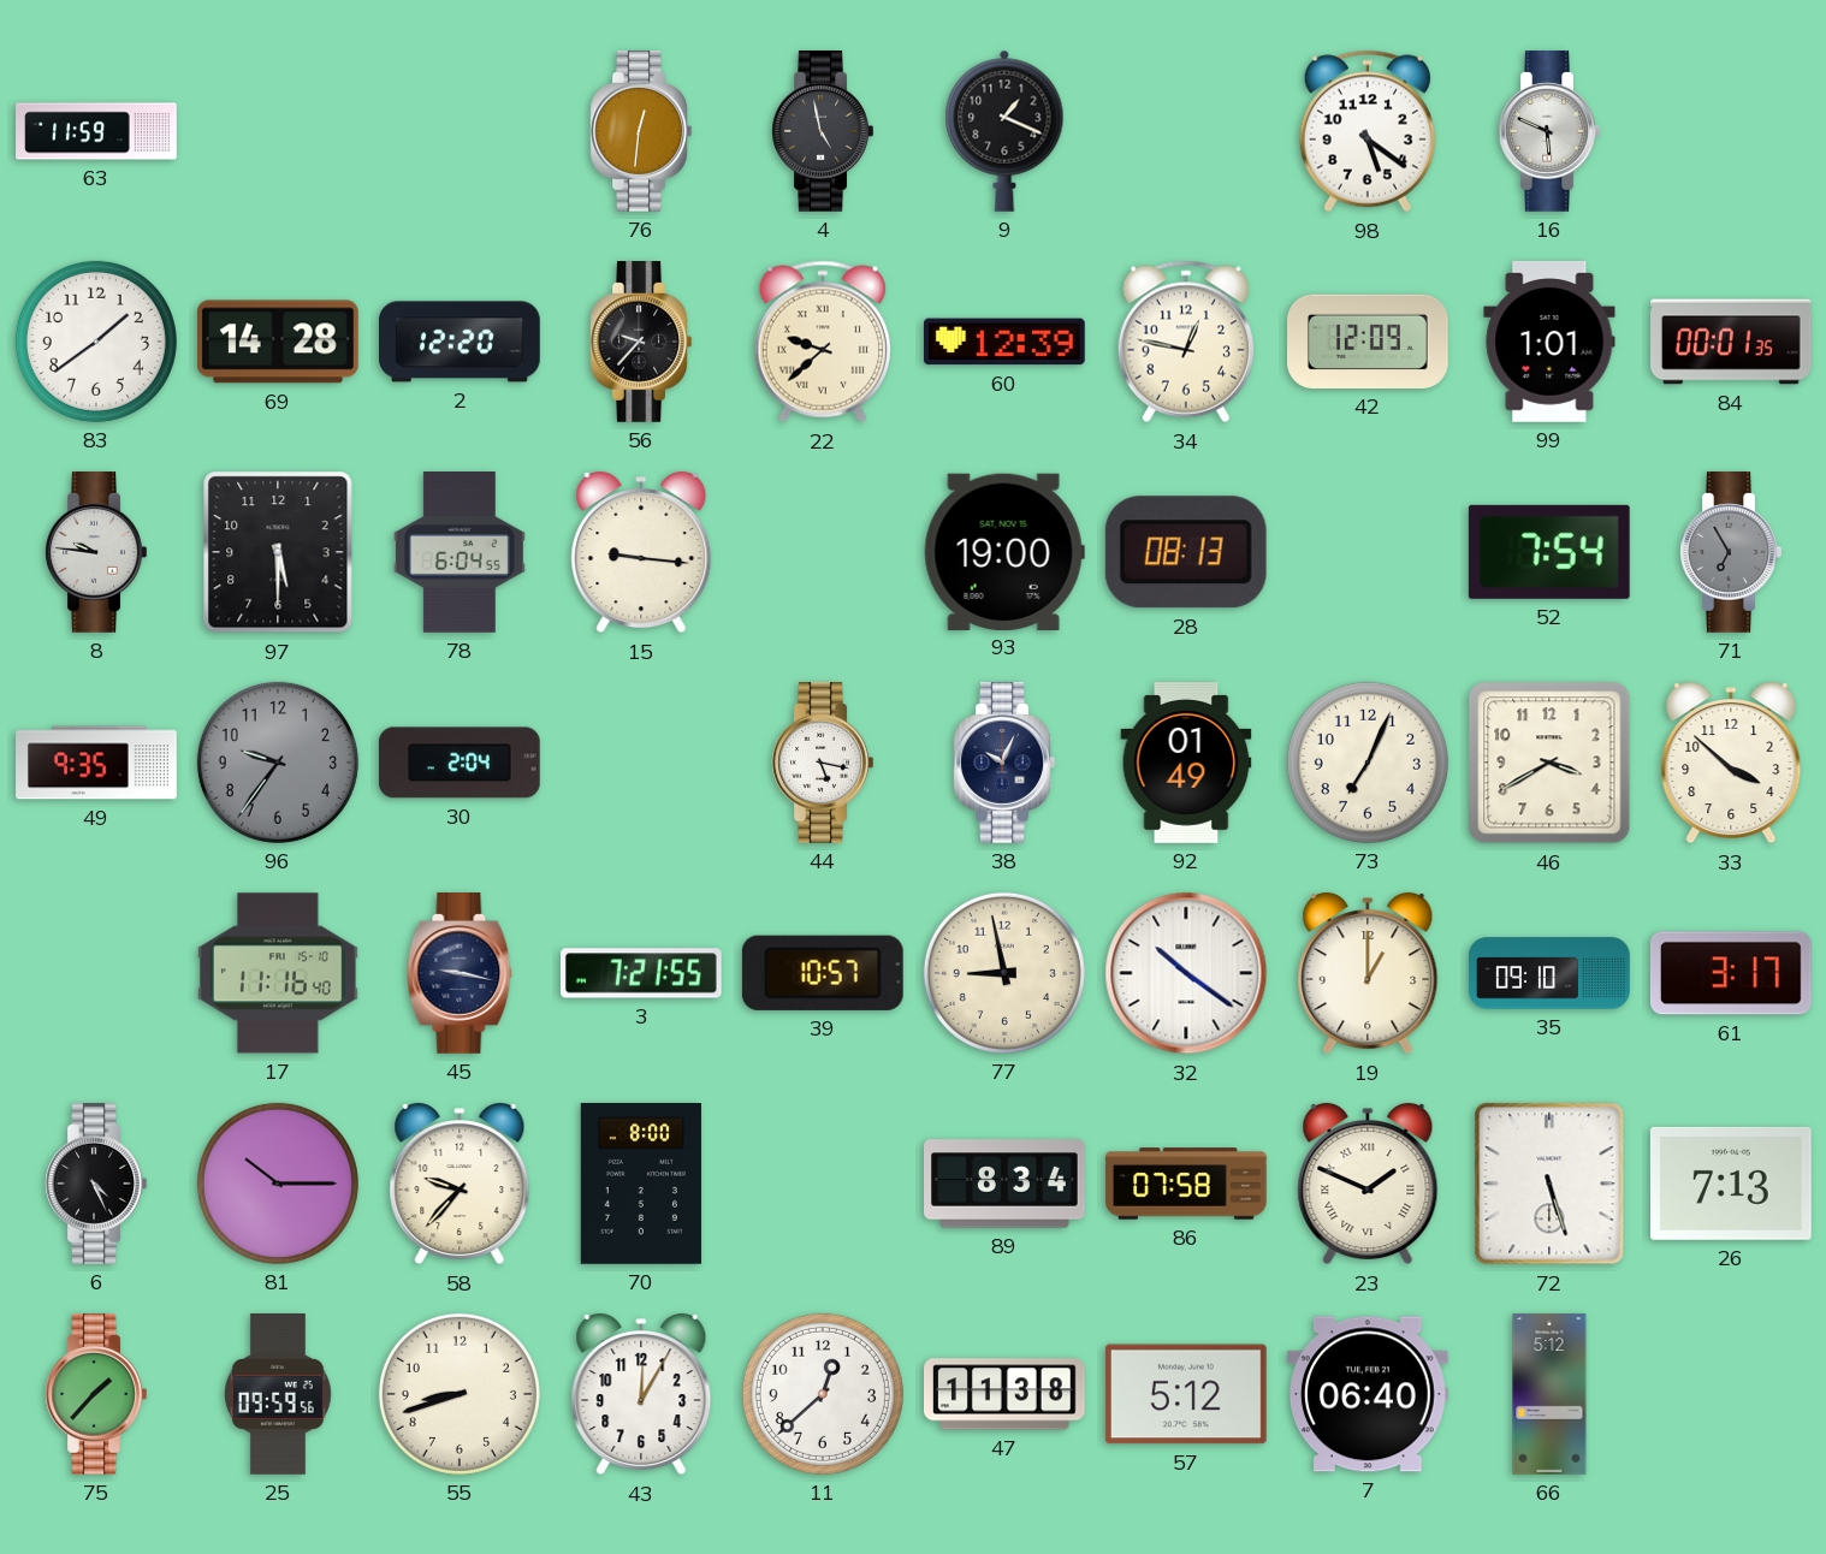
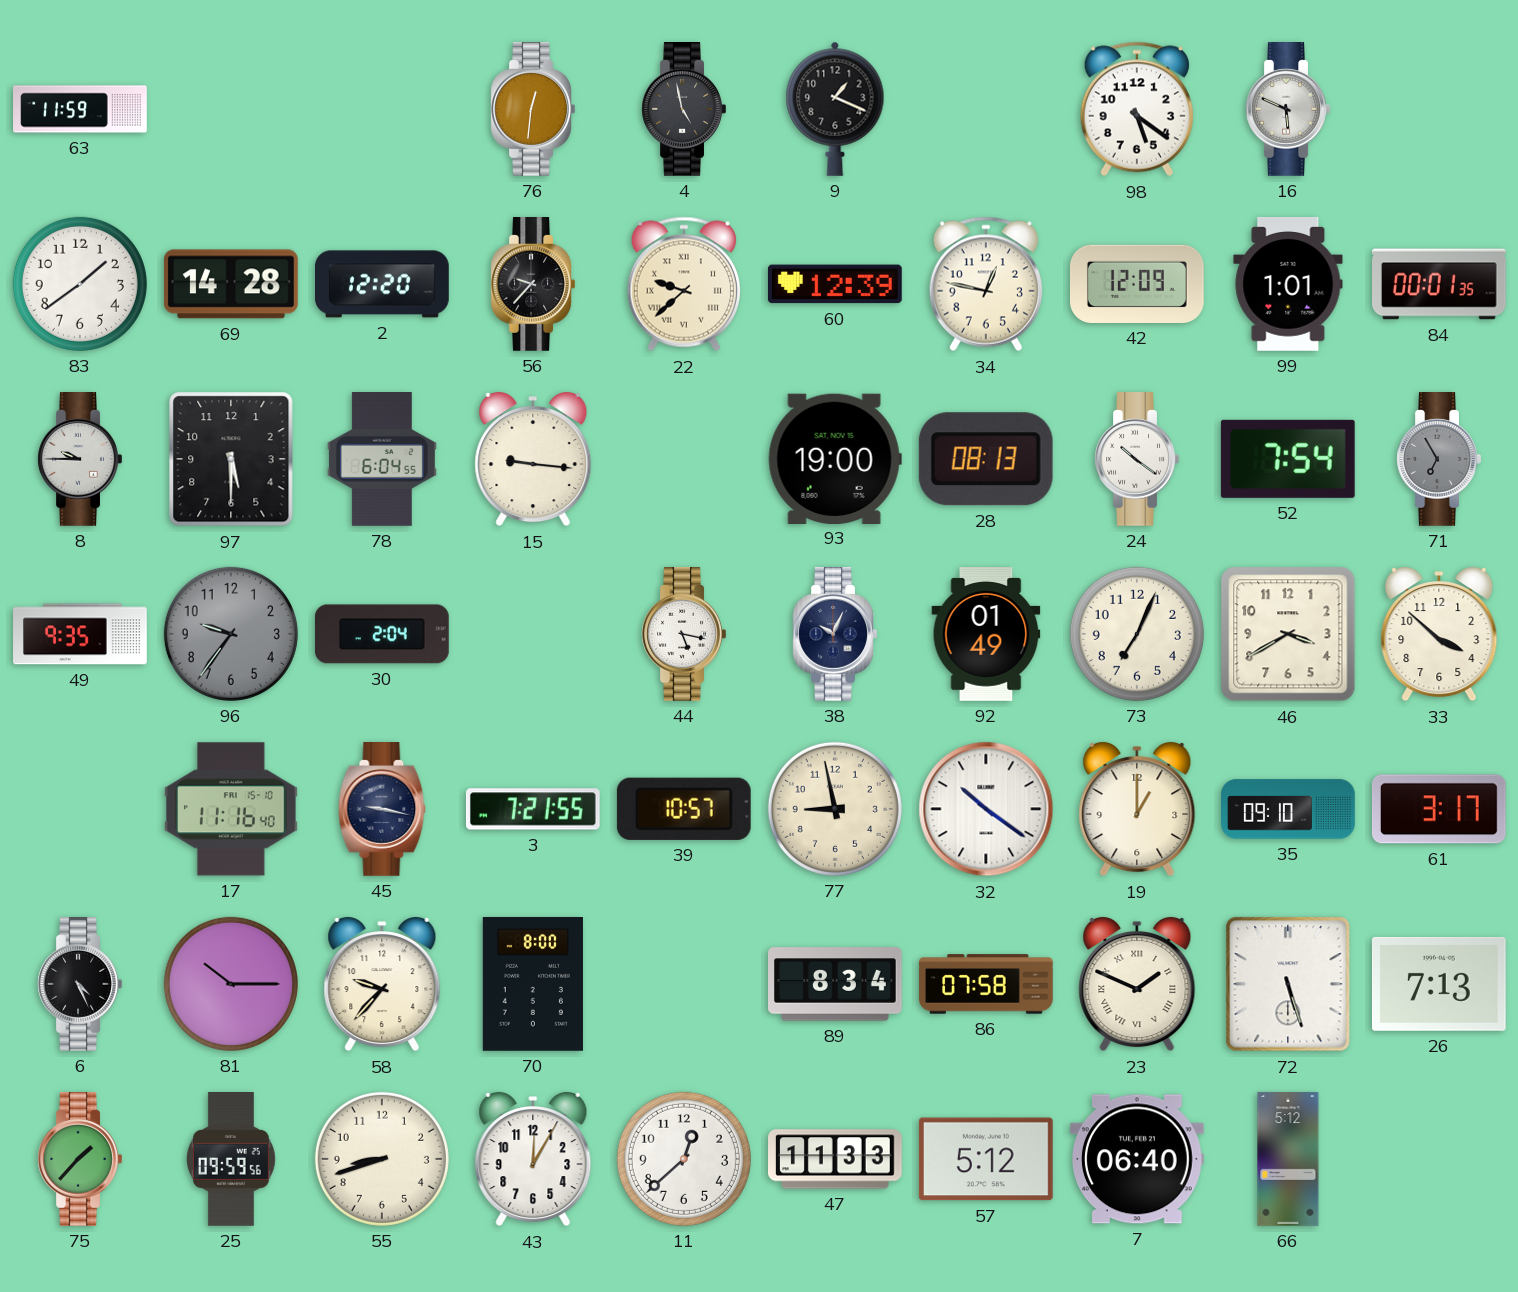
8: 9:46 -> 9:45 (80, 460)
24: none -> 10:21 (1137, 460)
47: 11:38 -> 11:33 (836, 1159)
